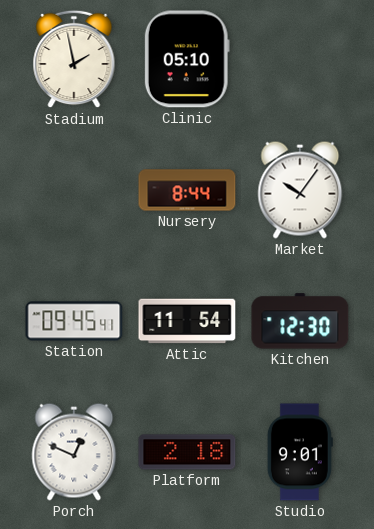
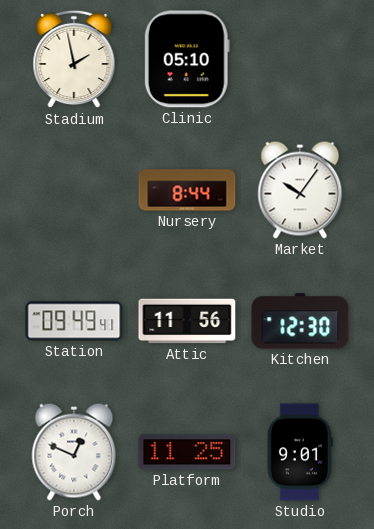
Station: 09:45 -> 09:49 (74, 321)
Attic: 11:54 -> 11:56 (187, 321)
Platform: 2:18 -> 11:25 (187, 452)
